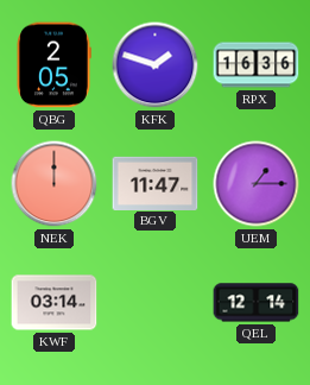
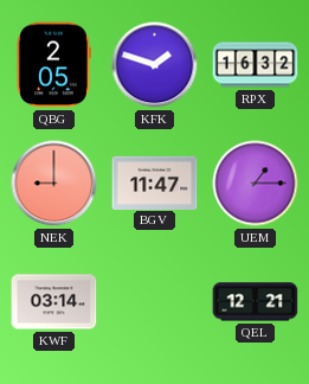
RPX: 16:36 -> 16:32 (256, 65)
NEK: 12:00 -> 9:00 (54, 184)
QEL: 12:14 -> 12:21 (256, 302)
